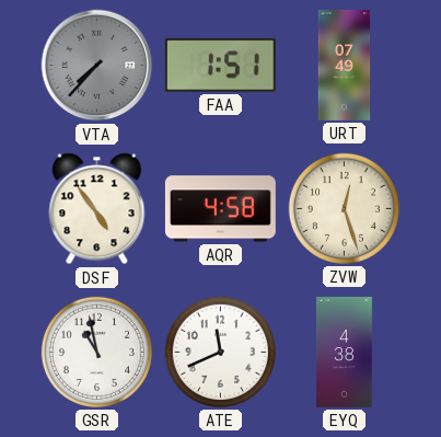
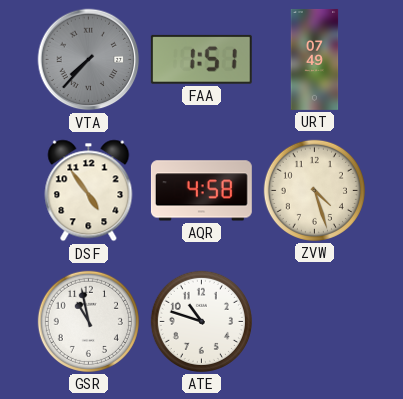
ZVW: 12:27 -> 4:27 (314, 190)
ATE: 11:41 -> 10:48 (201, 321)
EYQ: 4:38 -> none (344, 352)
